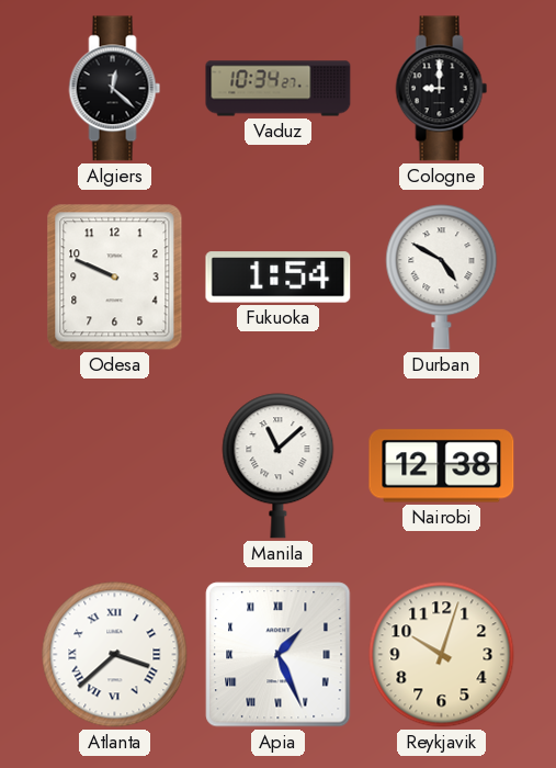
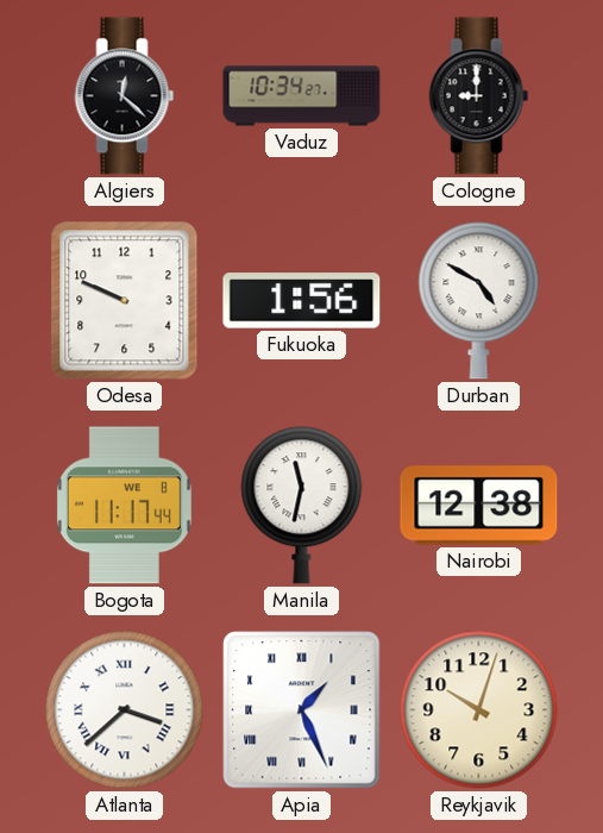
Fukuoka: 1:54 -> 1:56 (302, 301)
Bogota: none -> 11:17 (124, 506)
Manila: 11:08 -> 11:32 (302, 506)
